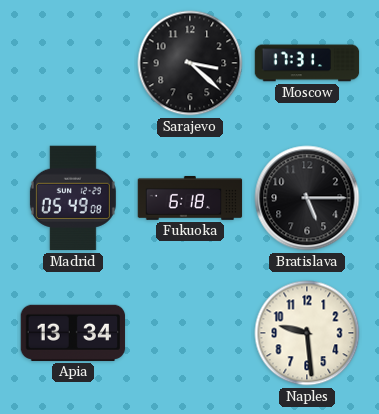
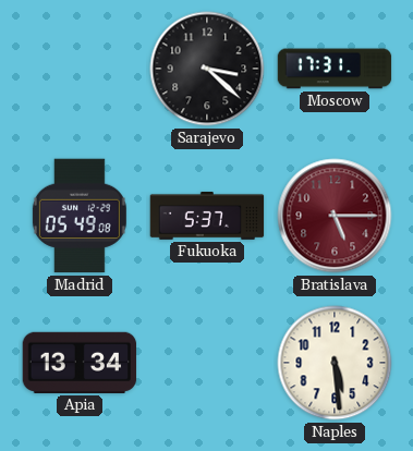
Fukuoka: 6:18 -> 5:37 (207, 216)
Bratislava dial: black -> burgundy (335, 216)
Naples: 9:29 -> 5:29 (335, 363)
